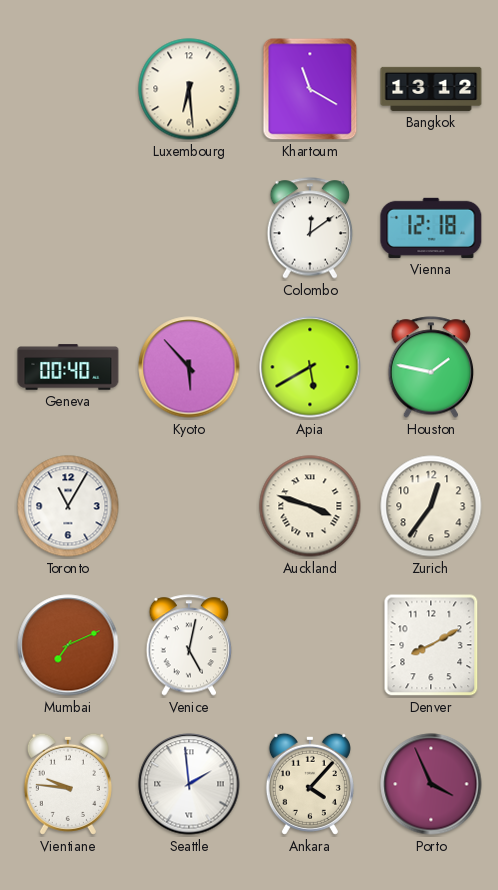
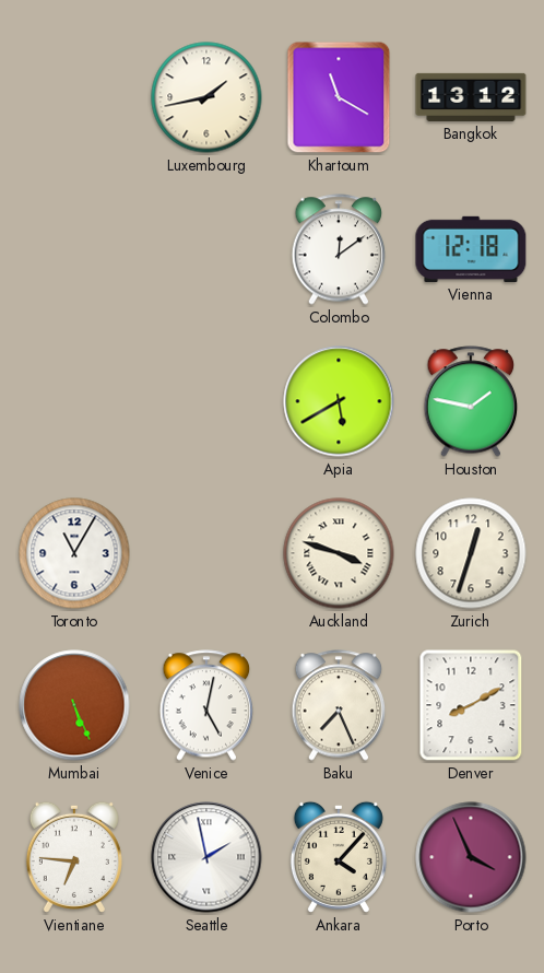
Luxembourg: 6:29 -> 1:43 (206, 97)
Geneva: 00:40 -> none (68, 367)
Kyoto: 5:53 -> none (189, 367)
Zurich: 12:36 -> 12:33 (471, 553)
Mumbai: 7:11 -> 5:26 (74, 705)
Baku: none -> 7:26 (339, 705)
Vientiane: 9:46 -> 6:46 (74, 857)
Seattle: 1:59 -> 1:58 (206, 857)
